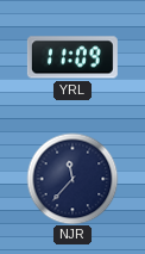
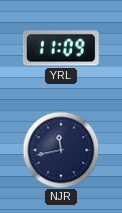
NJR: 11:37 -> 11:43 (61, 150)
